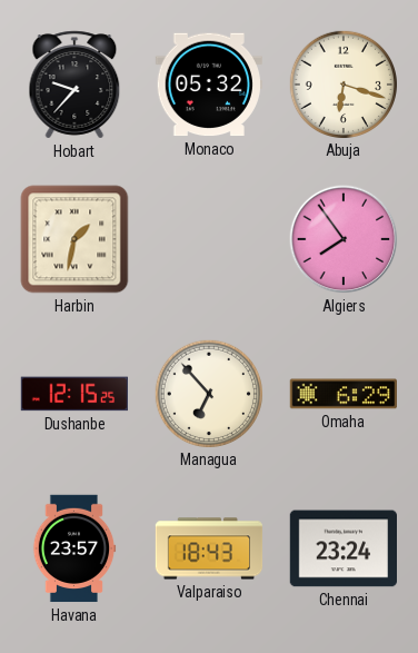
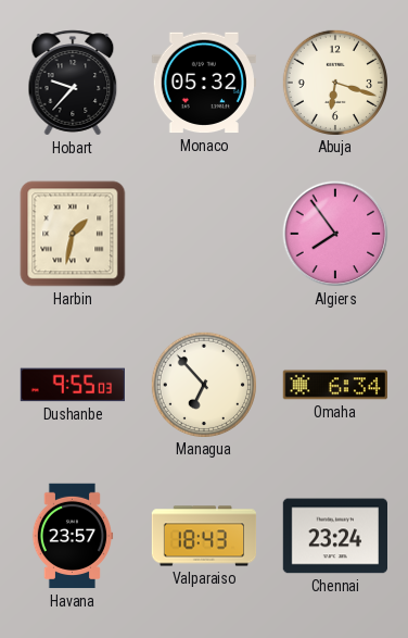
Dushanbe: 12:15 -> 9:55 (72, 385)
Omaha: 6:29 -> 6:34 (334, 385)
